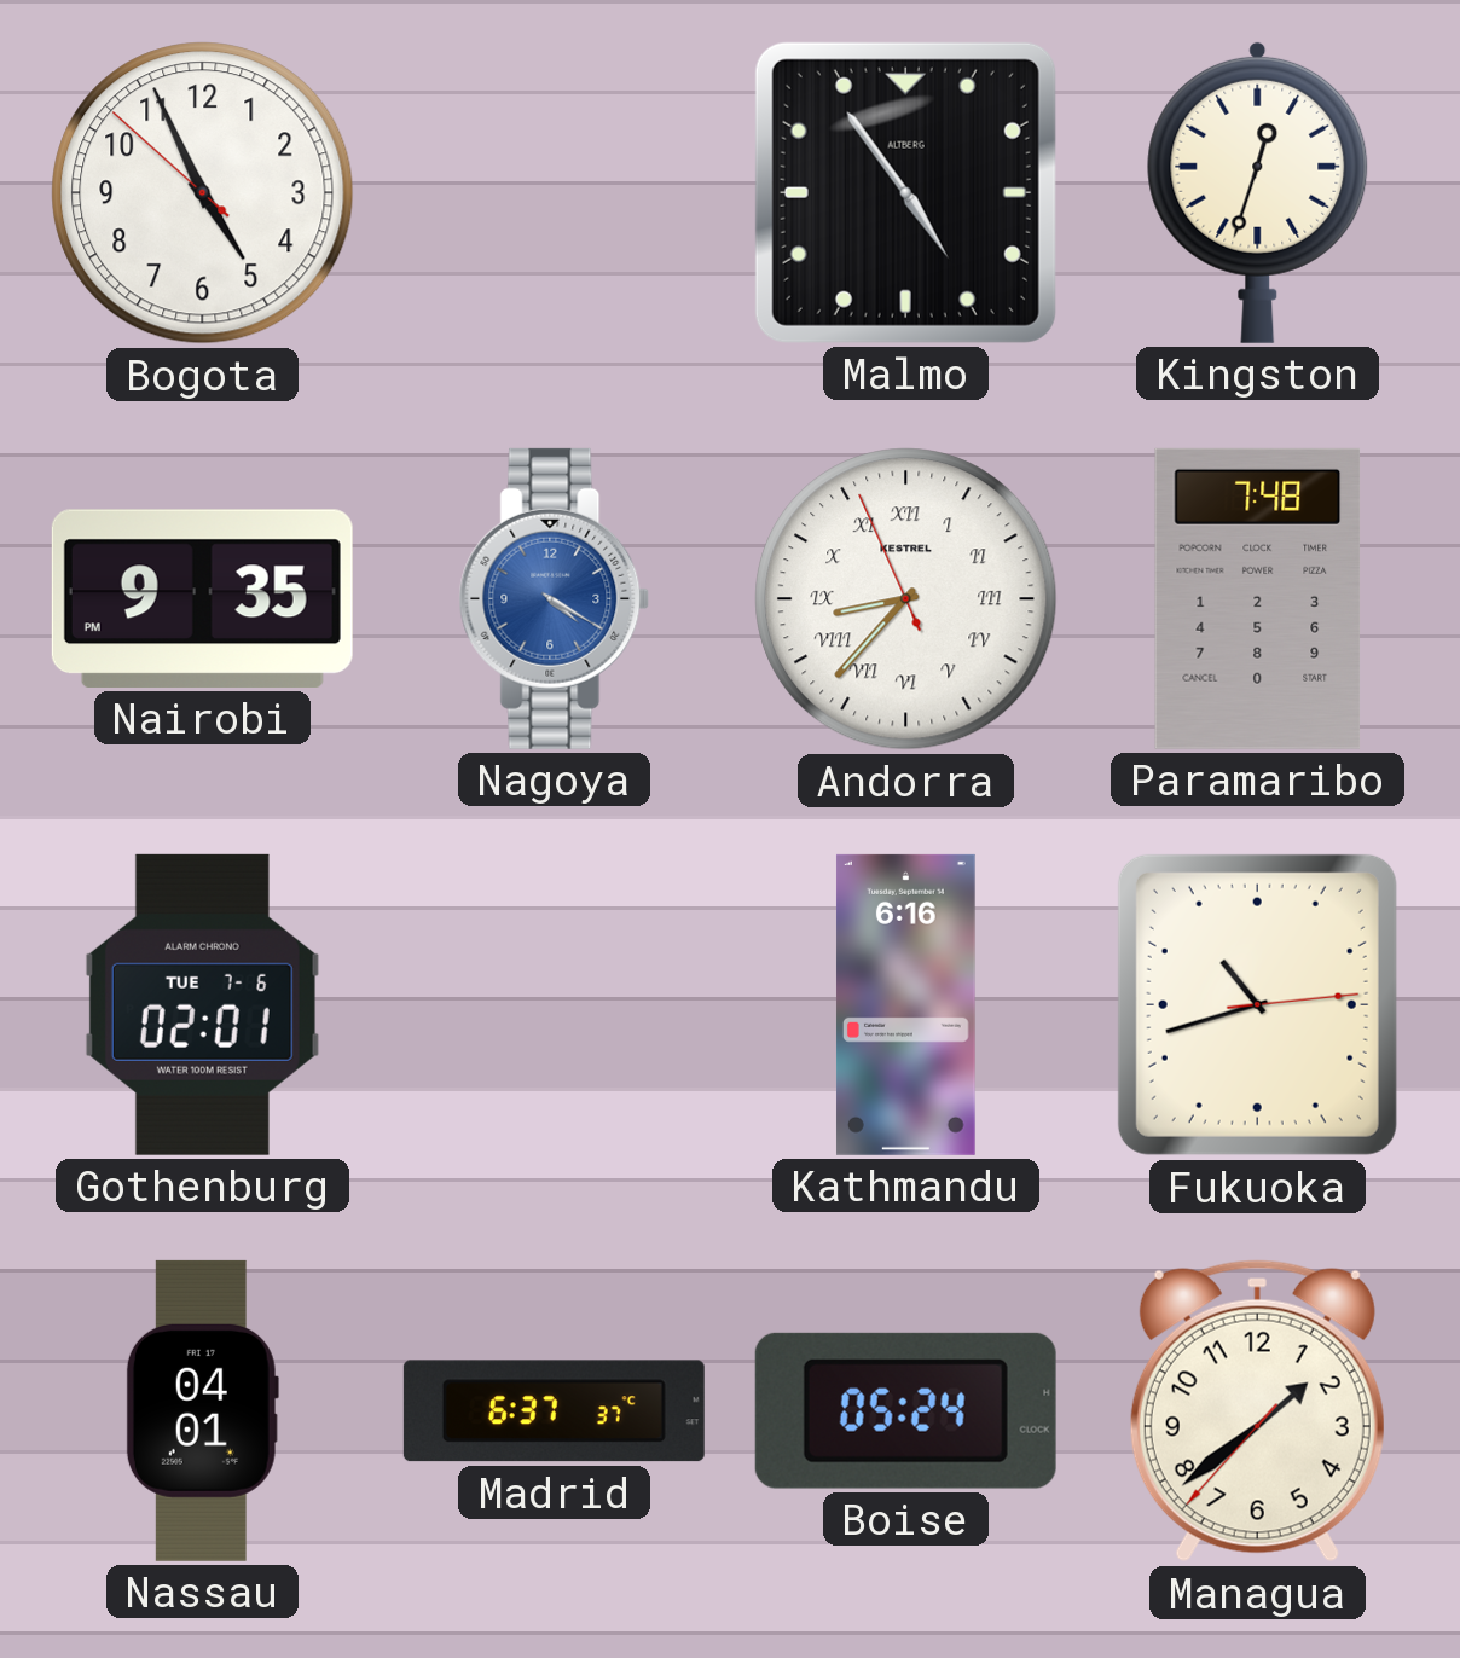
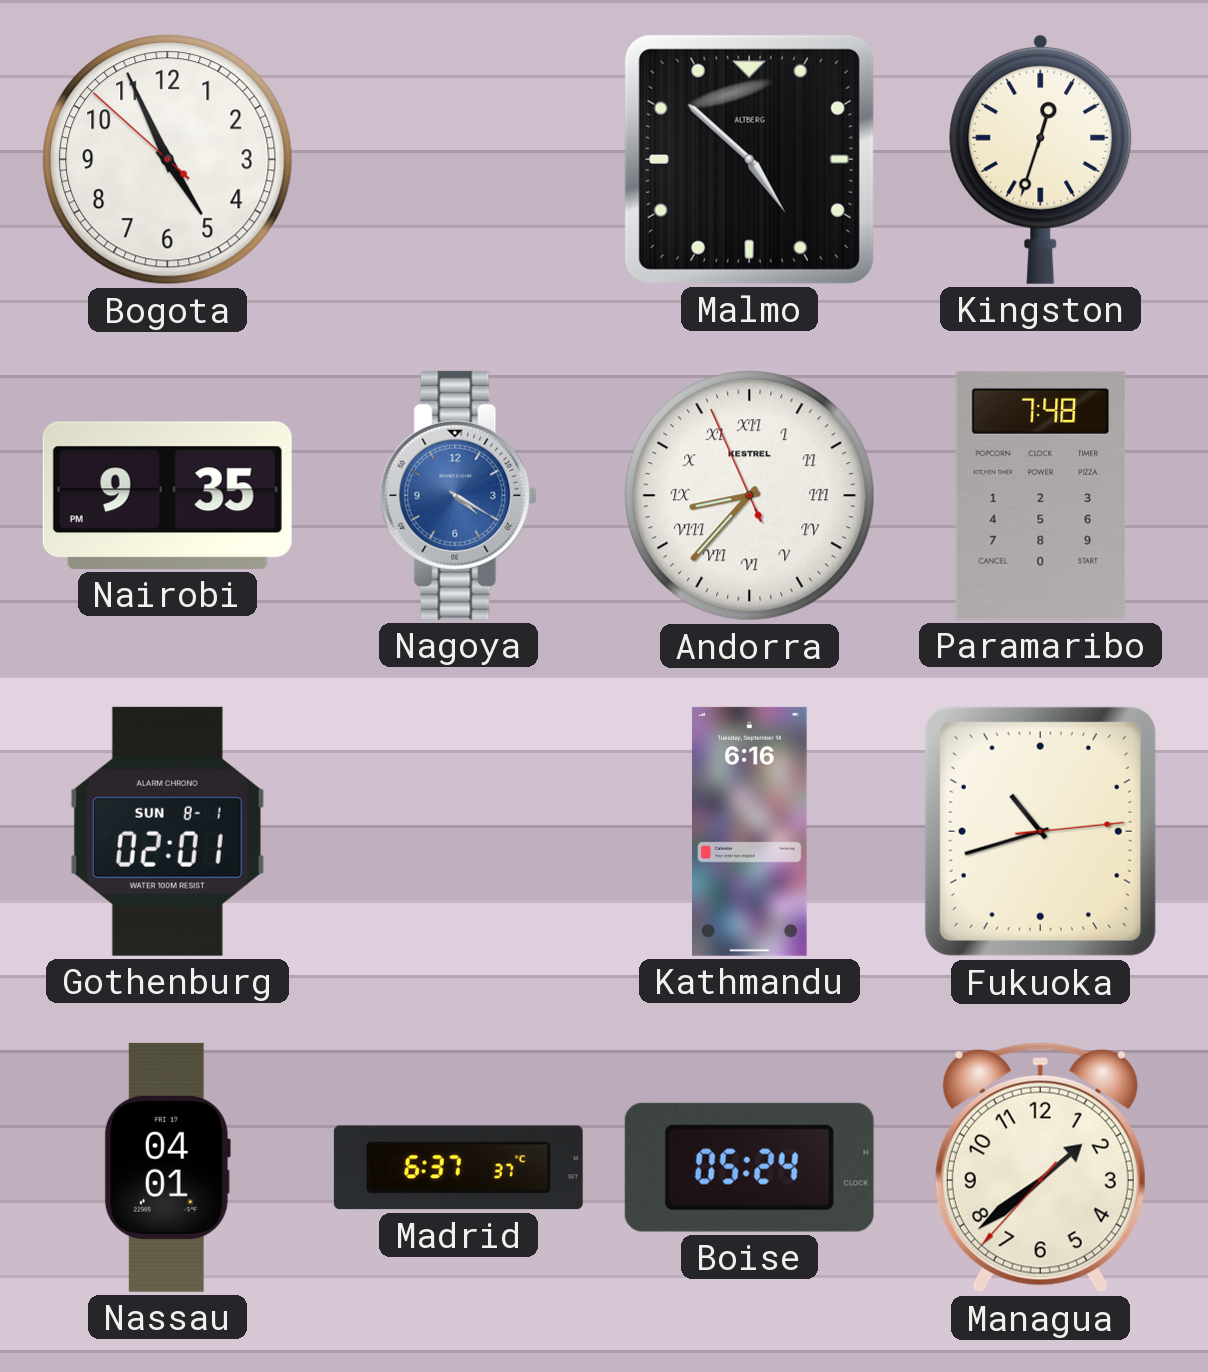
Malmo: 4:54 -> 4:52 (749, 159)
Gothenburg date: TUE 7-6 -> SUN 8-1 (167, 831)
